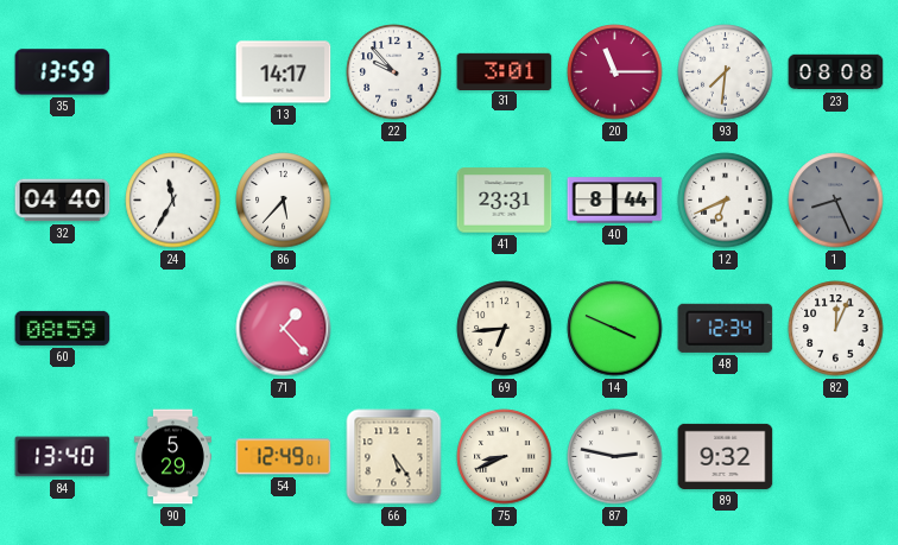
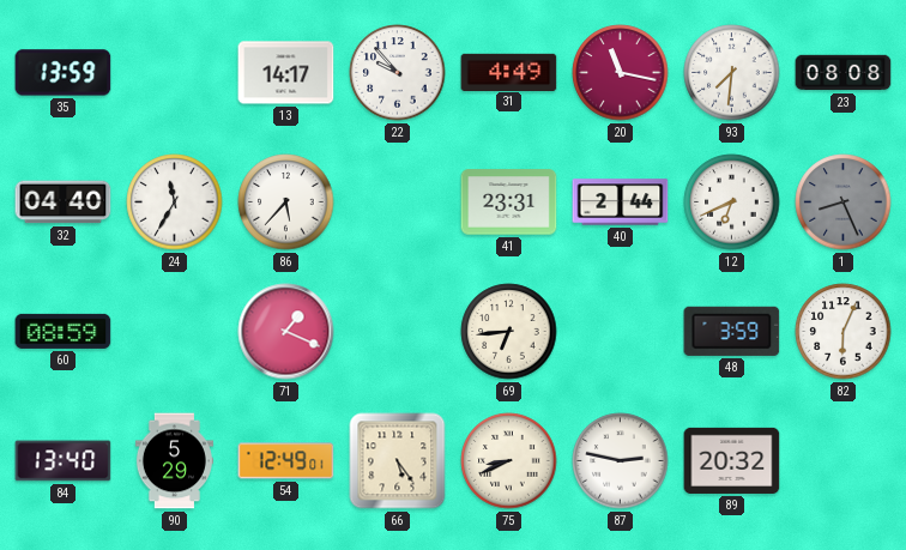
31: 3:01 -> 4:49 (509, 72)
20: 11:15 -> 11:17 (621, 73)
40: 8:44 -> 2:44 (621, 203)
71: 1:23 -> 1:19 (286, 332)
14: 3:49 -> none (615, 329)
48: 12:34 -> 3:59 (732, 331)
82: 12:04 -> 6:04 (844, 332)
89: 9:32 -> 20:32 (732, 460)
